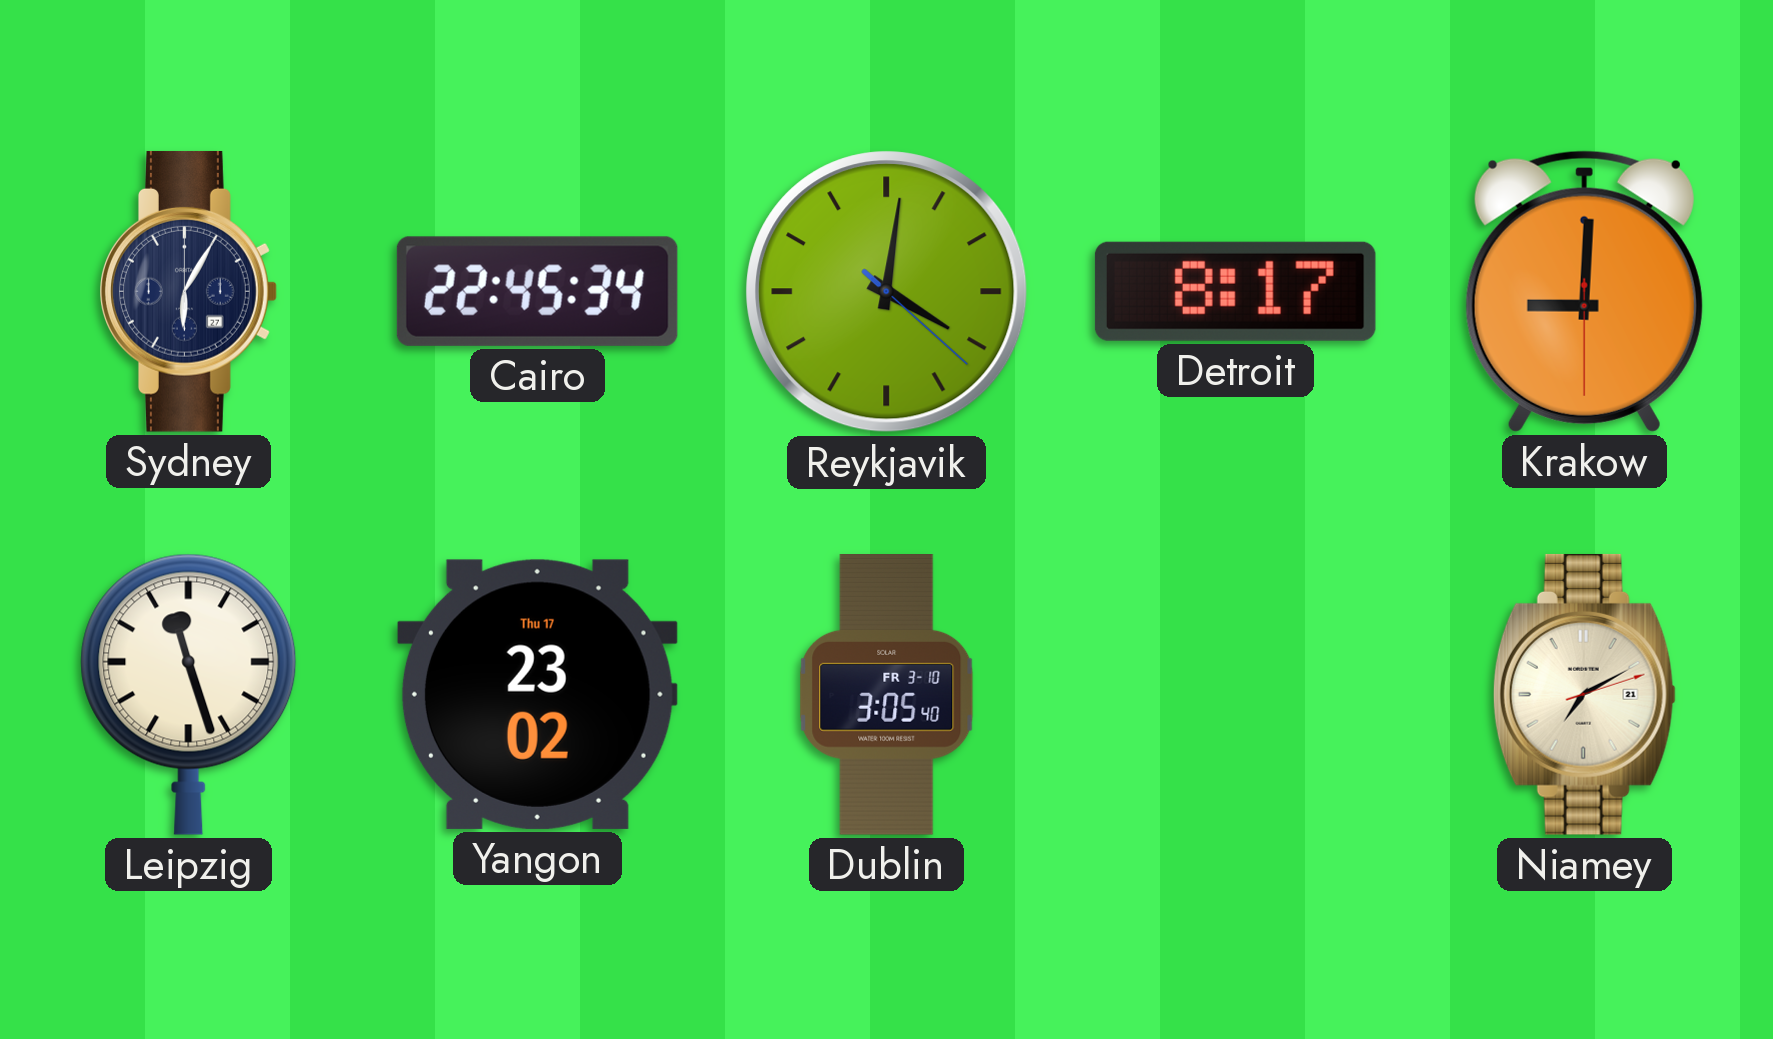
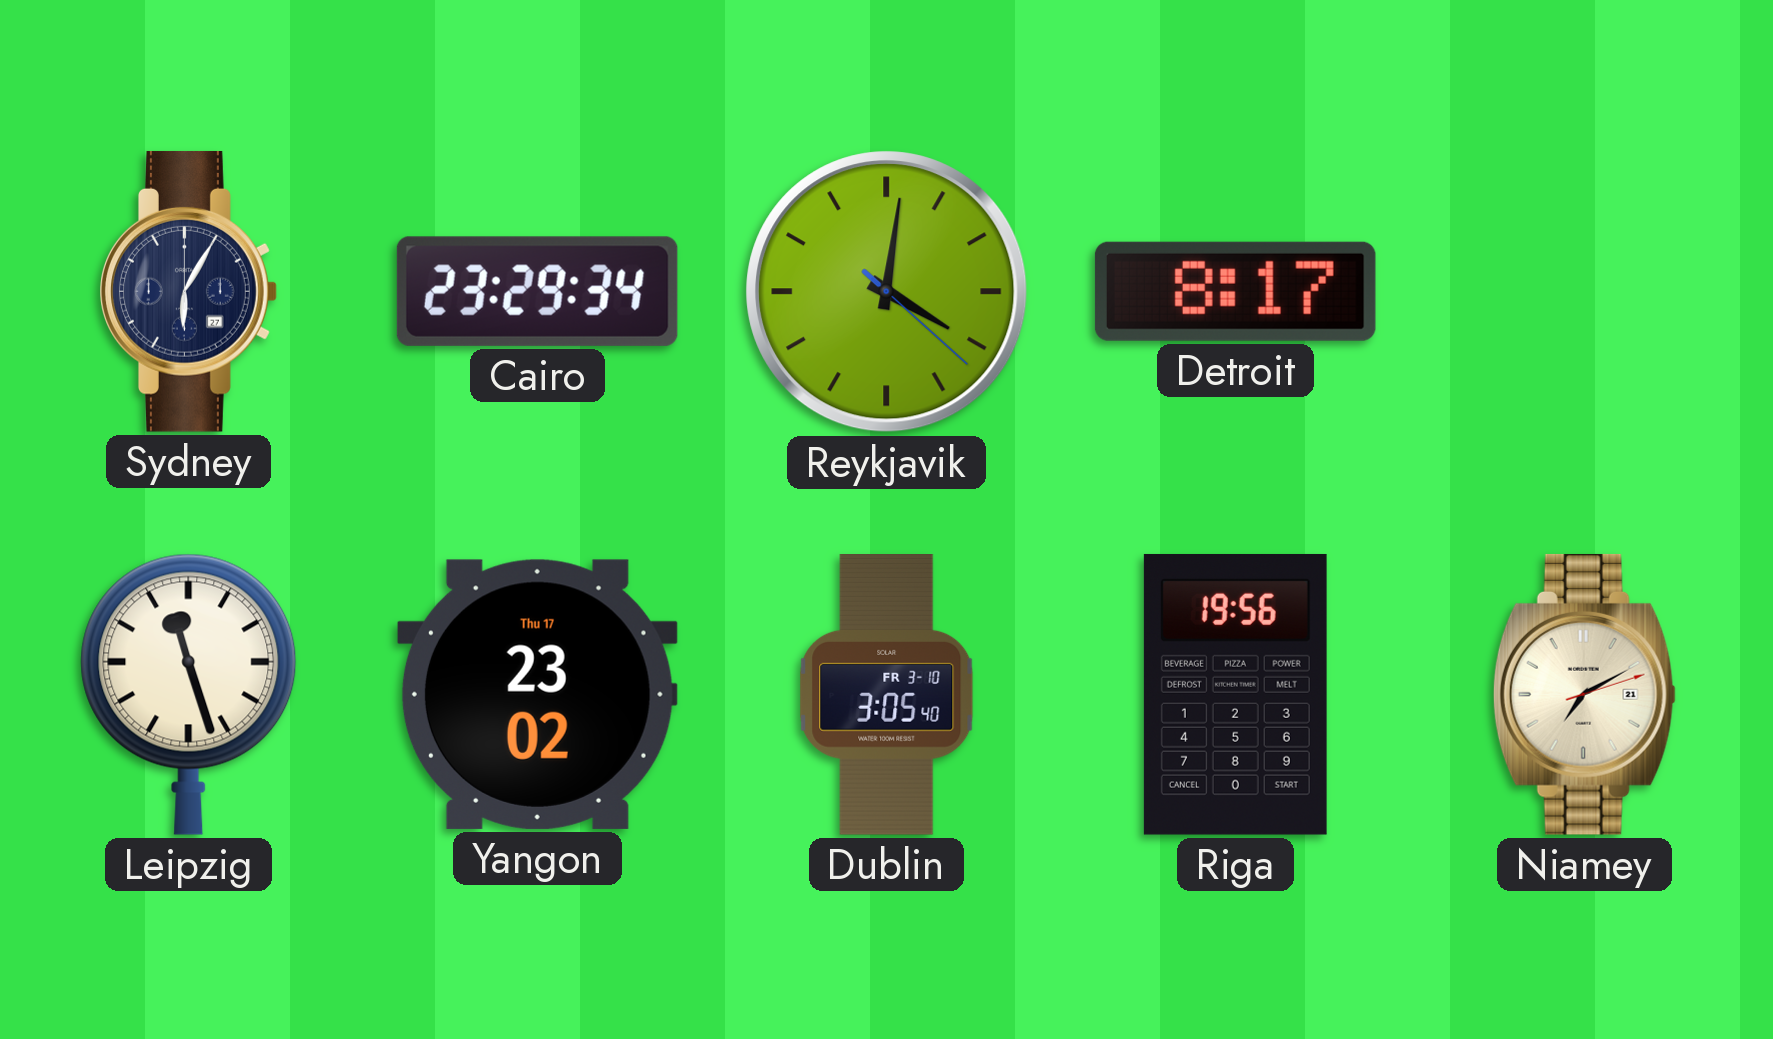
Cairo: 22:45 -> 23:29 (537, 291)
Krakow: 9:00 -> none (1584, 291)
Riga: none -> 19:56 (1235, 694)
